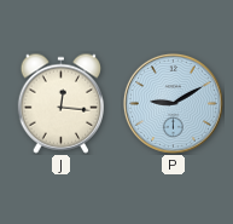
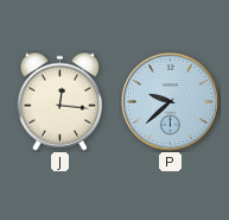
P: 9:10 -> 9:38 (170, 101)
